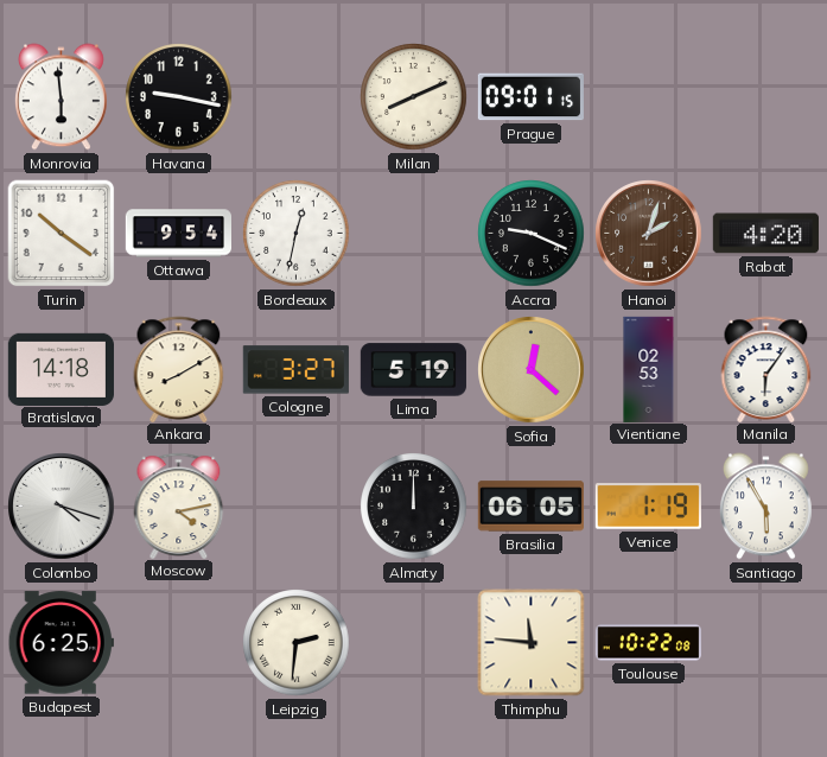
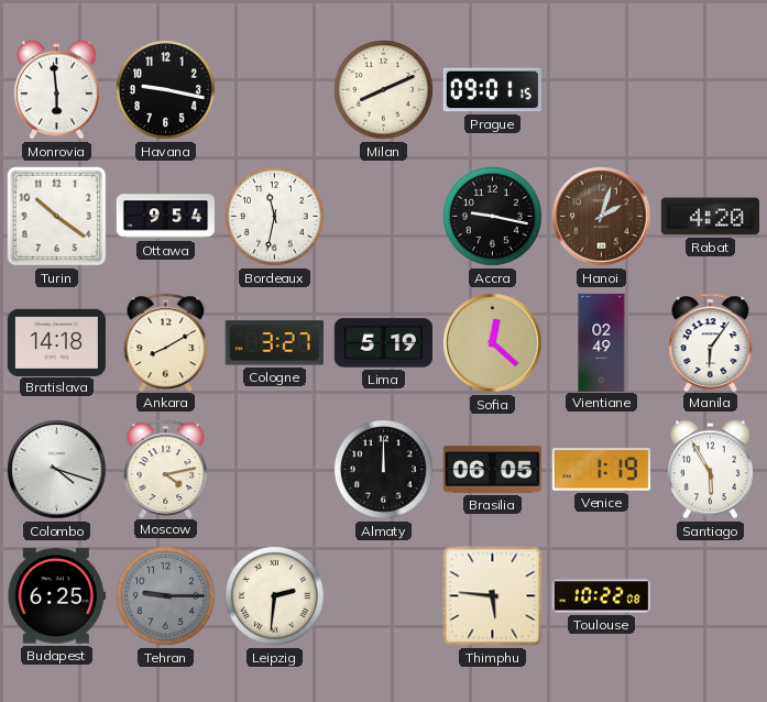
Bordeaux: 12:32 -> 11:32 (275, 217)
Accra: 9:19 -> 9:17 (493, 217)
Vientiane: 02:53 -> 02:49 (602, 342)
Tehran: none -> 9:15 (166, 596)
Thimphu: 11:46 -> 5:46 (493, 596)
